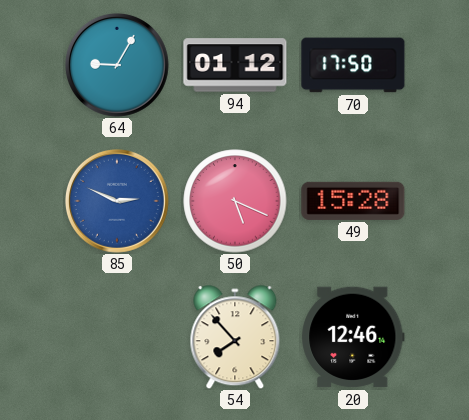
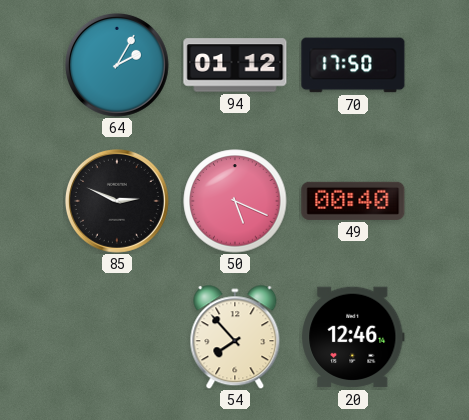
64: 9:05 -> 2:05 (117, 65)
85 dial: blue -> black (117, 201)
49: 15:28 -> 00:40 (353, 201)
